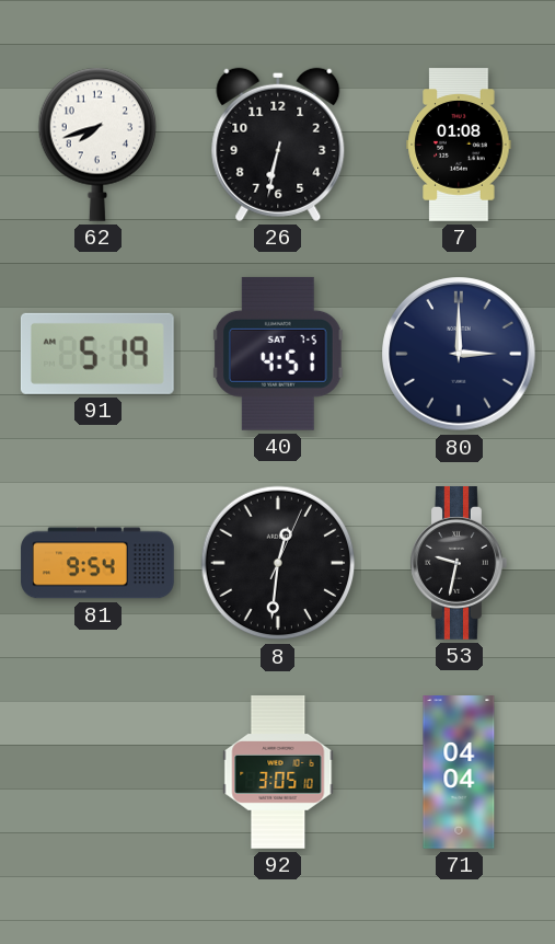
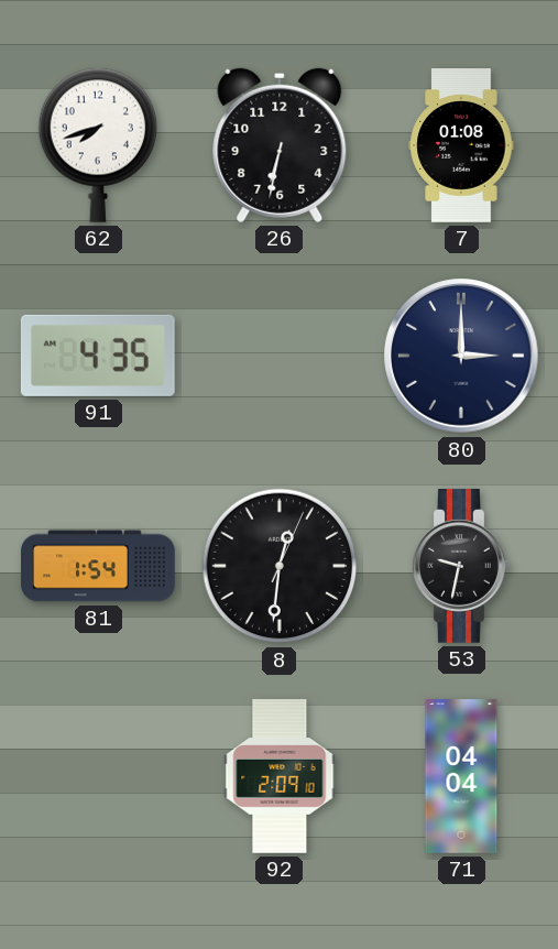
91: 5:19 -> 4:35 (98, 356)
40: 4:51 -> none (278, 354)
81: 9:54 -> 1:54 (98, 566)
92: 3:05 -> 2:09 (280, 777)
